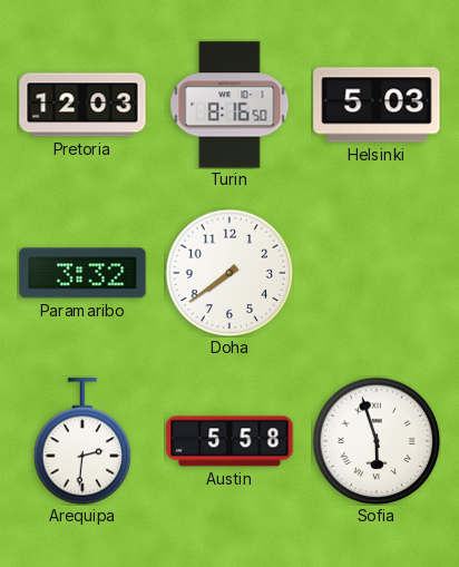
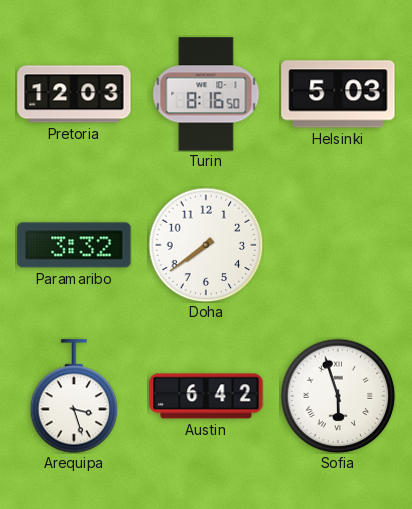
Arequipa: 2:31 -> 3:27 (74, 396)
Austin: 5:58 -> 6:42 (206, 396)
